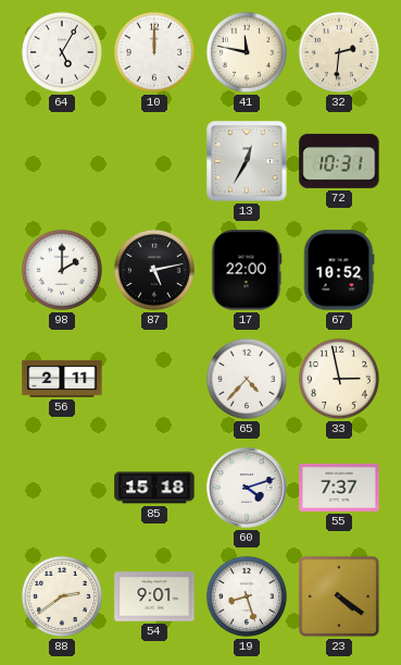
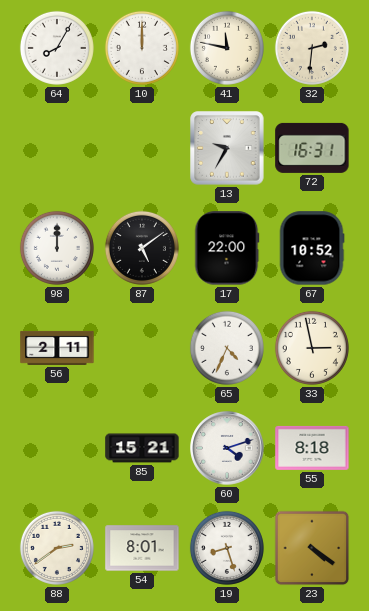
64: 5:05 -> 8:05 (57, 48)
13: 12:35 -> 9:35 (227, 148)
72: 10:31 -> 16:31 (312, 148)
98: 2:00 -> 12:00 (57, 248)
87: 5:13 -> 5:09 (142, 248)
65: 4:37 -> 4:34 (227, 348)
85: 15:18 -> 15:21 (142, 448)
55: 7:37 -> 8:18 (312, 448)
54: 9:01 -> 8:01 (142, 548)
